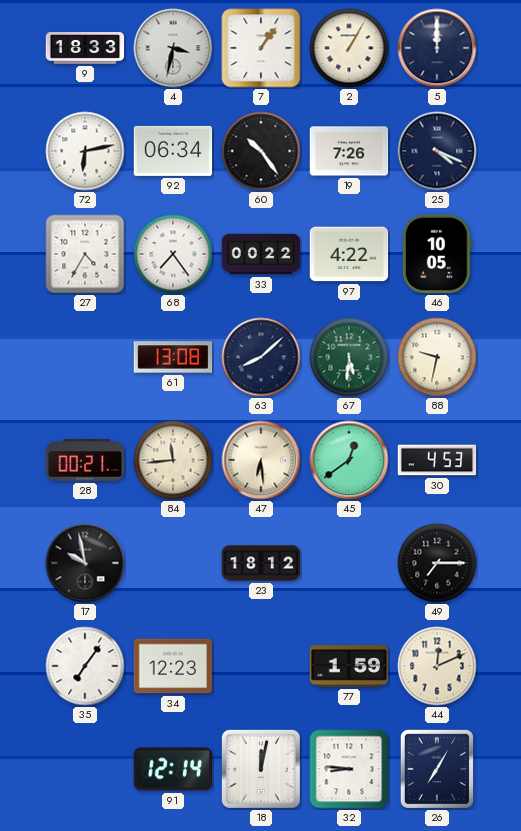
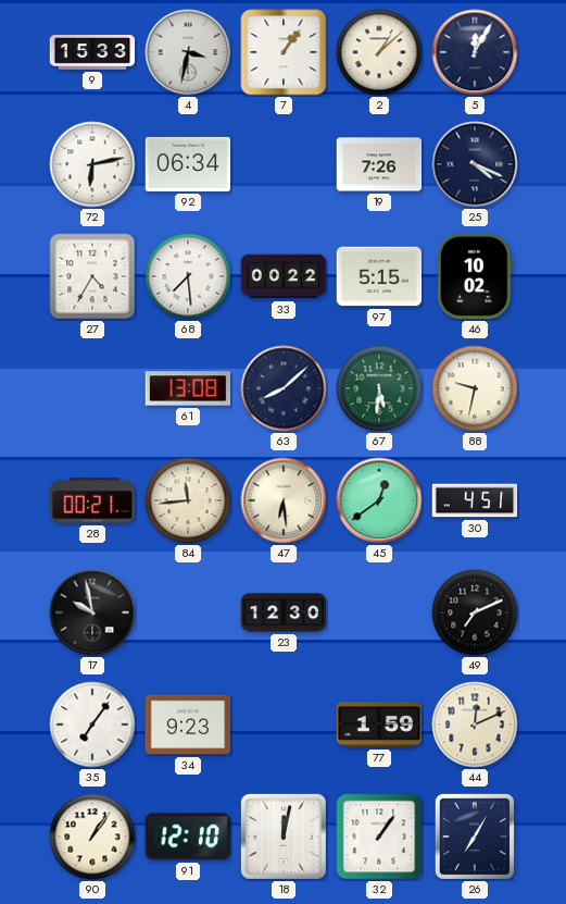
9: 18:33 -> 15:33 (92, 52)
2: 1:05 -> 1:08 (379, 52)
5: 12:00 -> 12:05 (475, 52)
60: 10:24 -> none (261, 151)
68: 7:24 -> 7:29 (188, 276)
97: 4:22 -> 5:15 (379, 276)
46: 10:05 -> 10:02 (475, 276)
30: 4:53 -> 4:51 (475, 500)
23: 18:12 -> 12:30 (284, 612)
49: 7:15 -> 7:11 (475, 612)
34: 12:23 -> 9:23 (188, 725)
90: none -> 1:06 (92, 837)
91: 12:14 -> 12:10 (188, 837)
32: 8:46 -> 1:06 (379, 837)
